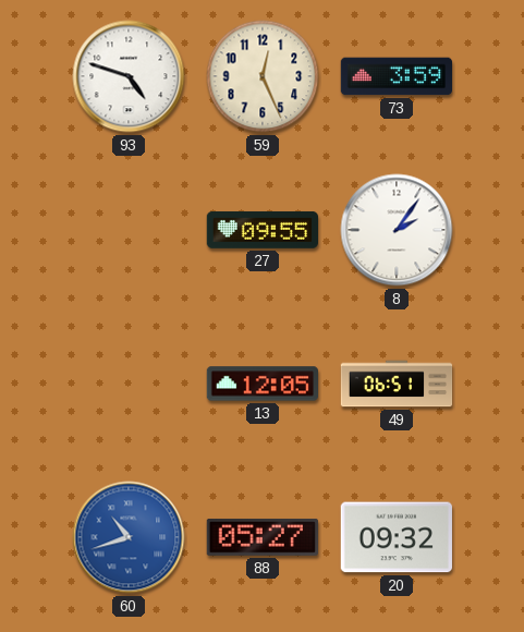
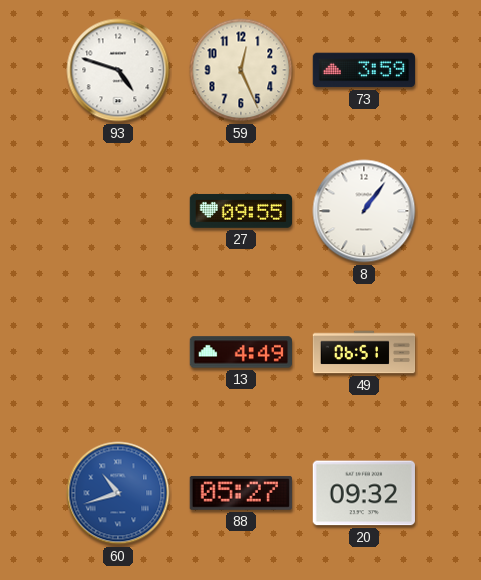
8: 2:06 -> 1:06 (364, 211)
13: 12:05 -> 4:49 (241, 352)
